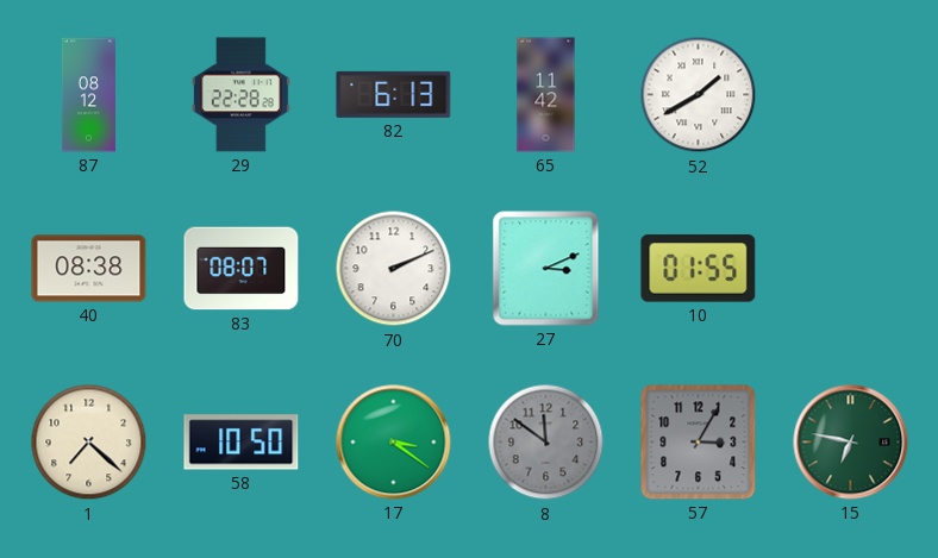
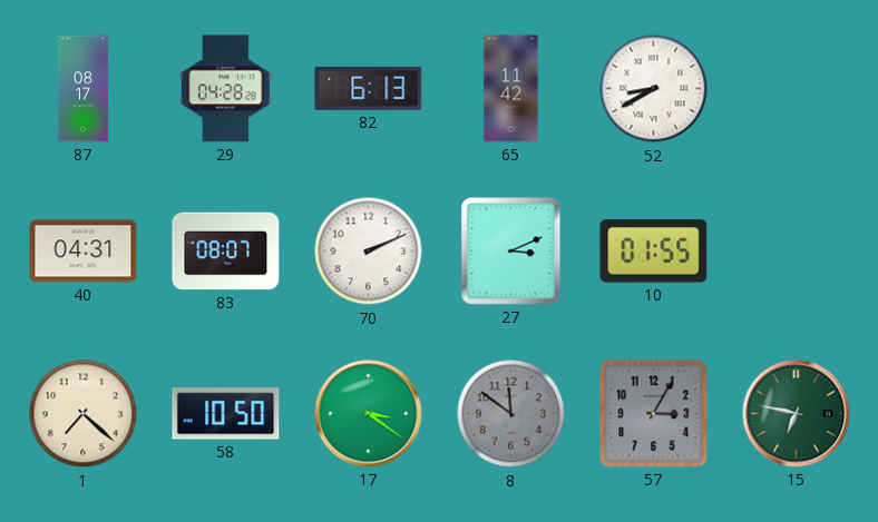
87: 08:12 -> 08:17 (82, 89)
29: 22:28 -> 04:28 (225, 89)
52: 1:40 -> 8:40 (654, 89)
40: 08:38 -> 04:31 (84, 252)
